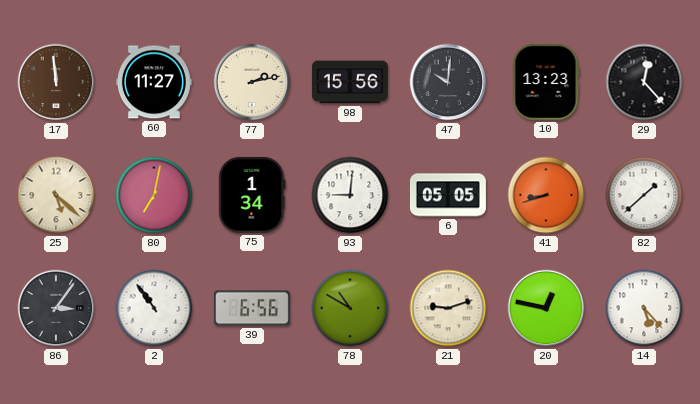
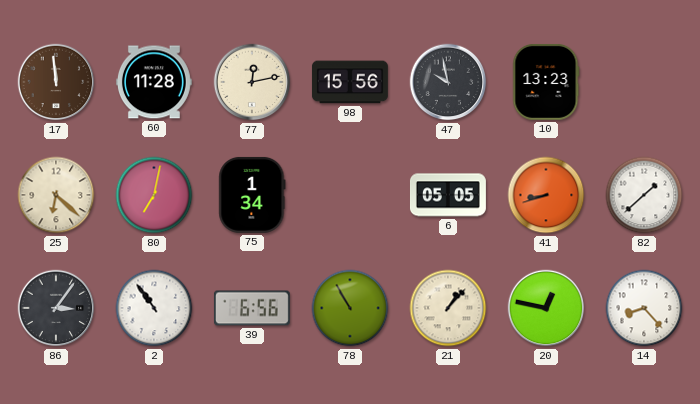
60: 11:27 -> 11:28 (154, 82)
77: 2:13 -> 12:13 (252, 82)
47: 10:01 -> 9:58 (448, 82)
29: 12:23 -> none (644, 82)
25: 5:22 -> 6:22 (56, 195)
93: 9:01 -> none (350, 195)
78: 10:50 -> 10:55 (350, 308)
21: 9:12 -> 1:07 (448, 308)
14: 5:23 -> 8:23 (644, 308)
